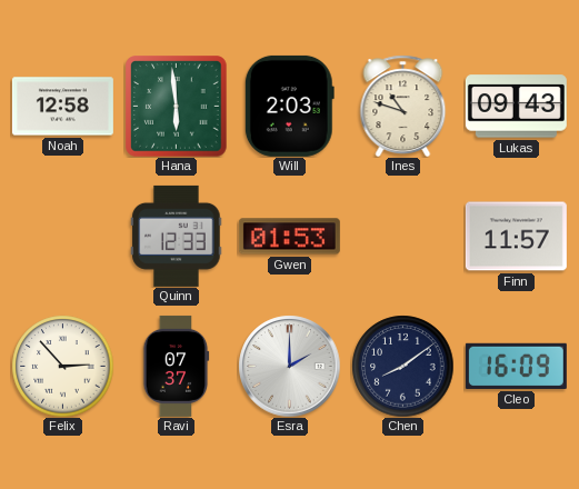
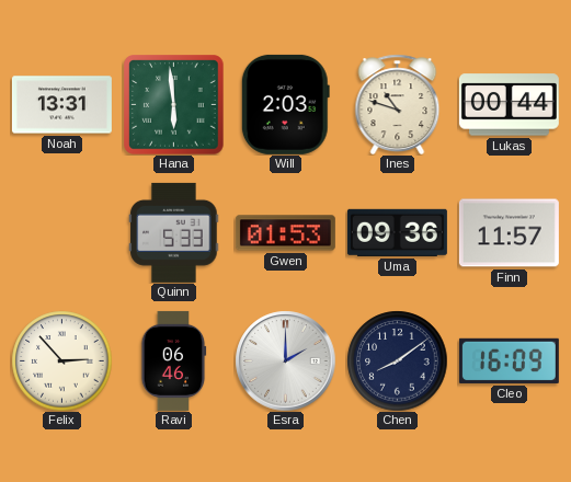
Noah: 12:58 -> 13:31 (61, 105)
Lukas: 09:43 -> 00:44 (509, 105)
Quinn: 12:33 -> 5:33 (174, 232)
Uma: none -> 09:36 (397, 232)
Ravi: 07:37 -> 06:46 (173, 360)
